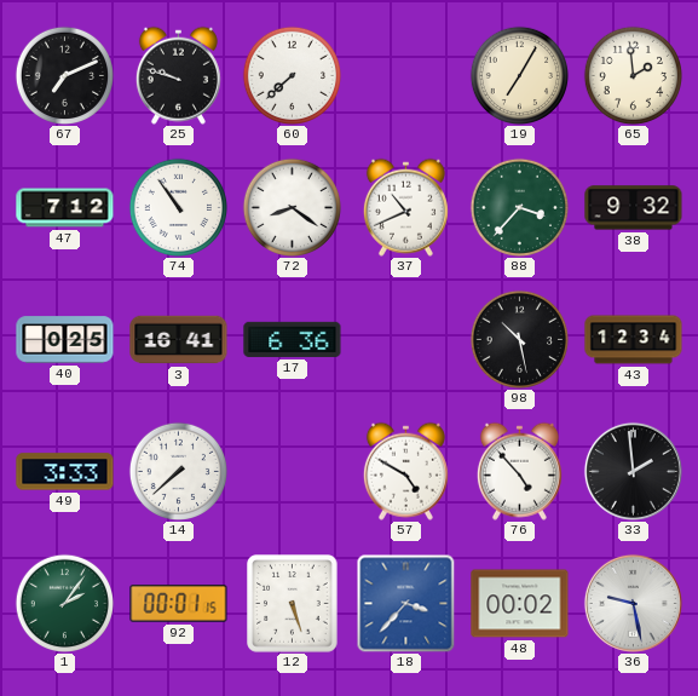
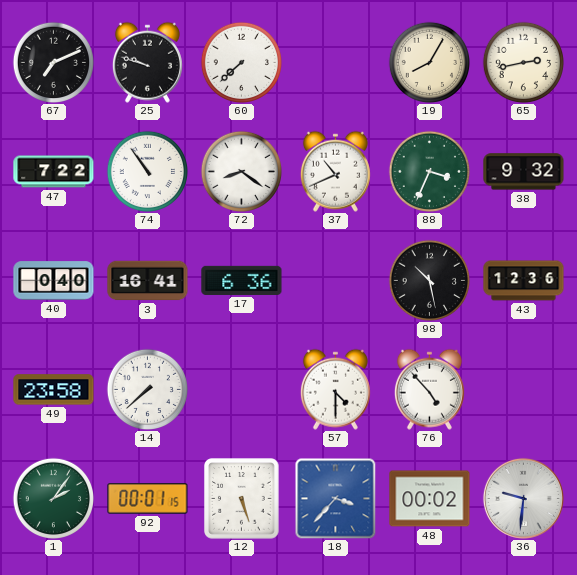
19: 7:05 -> 8:05 (429, 62)
65: 1:59 -> 2:43 (523, 62)
47: 7:12 -> 7:22 (54, 172)
88: 3:37 -> 3:34 (429, 171)
40: 0:25 -> 0:40 (54, 281)
43: 12:34 -> 12:36 (524, 281)
49: 3:33 -> 23:58 (54, 390)
57: 4:50 -> 4:30 (335, 389)
33: 1:59 -> none (633, 471)
36: 9:28 -> 9:31 (523, 498)
